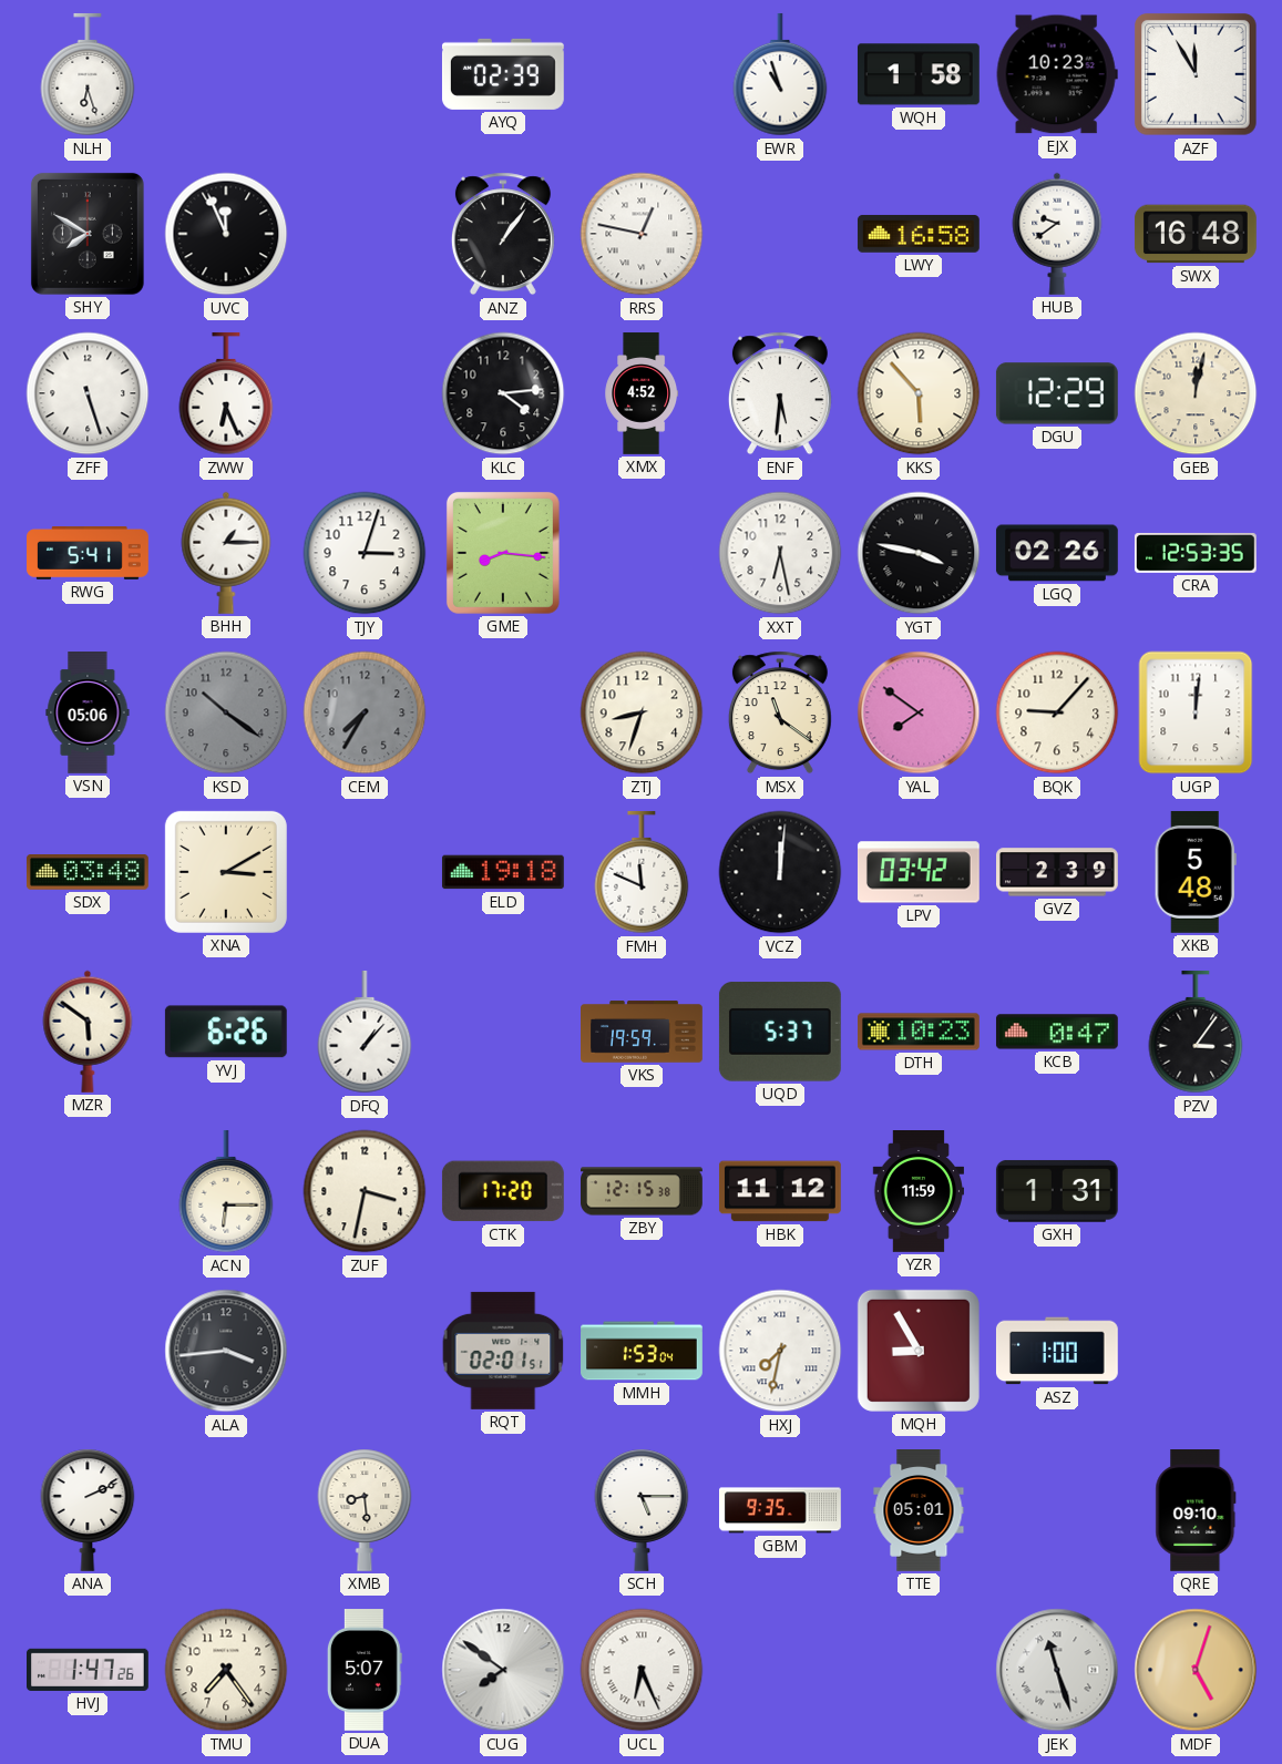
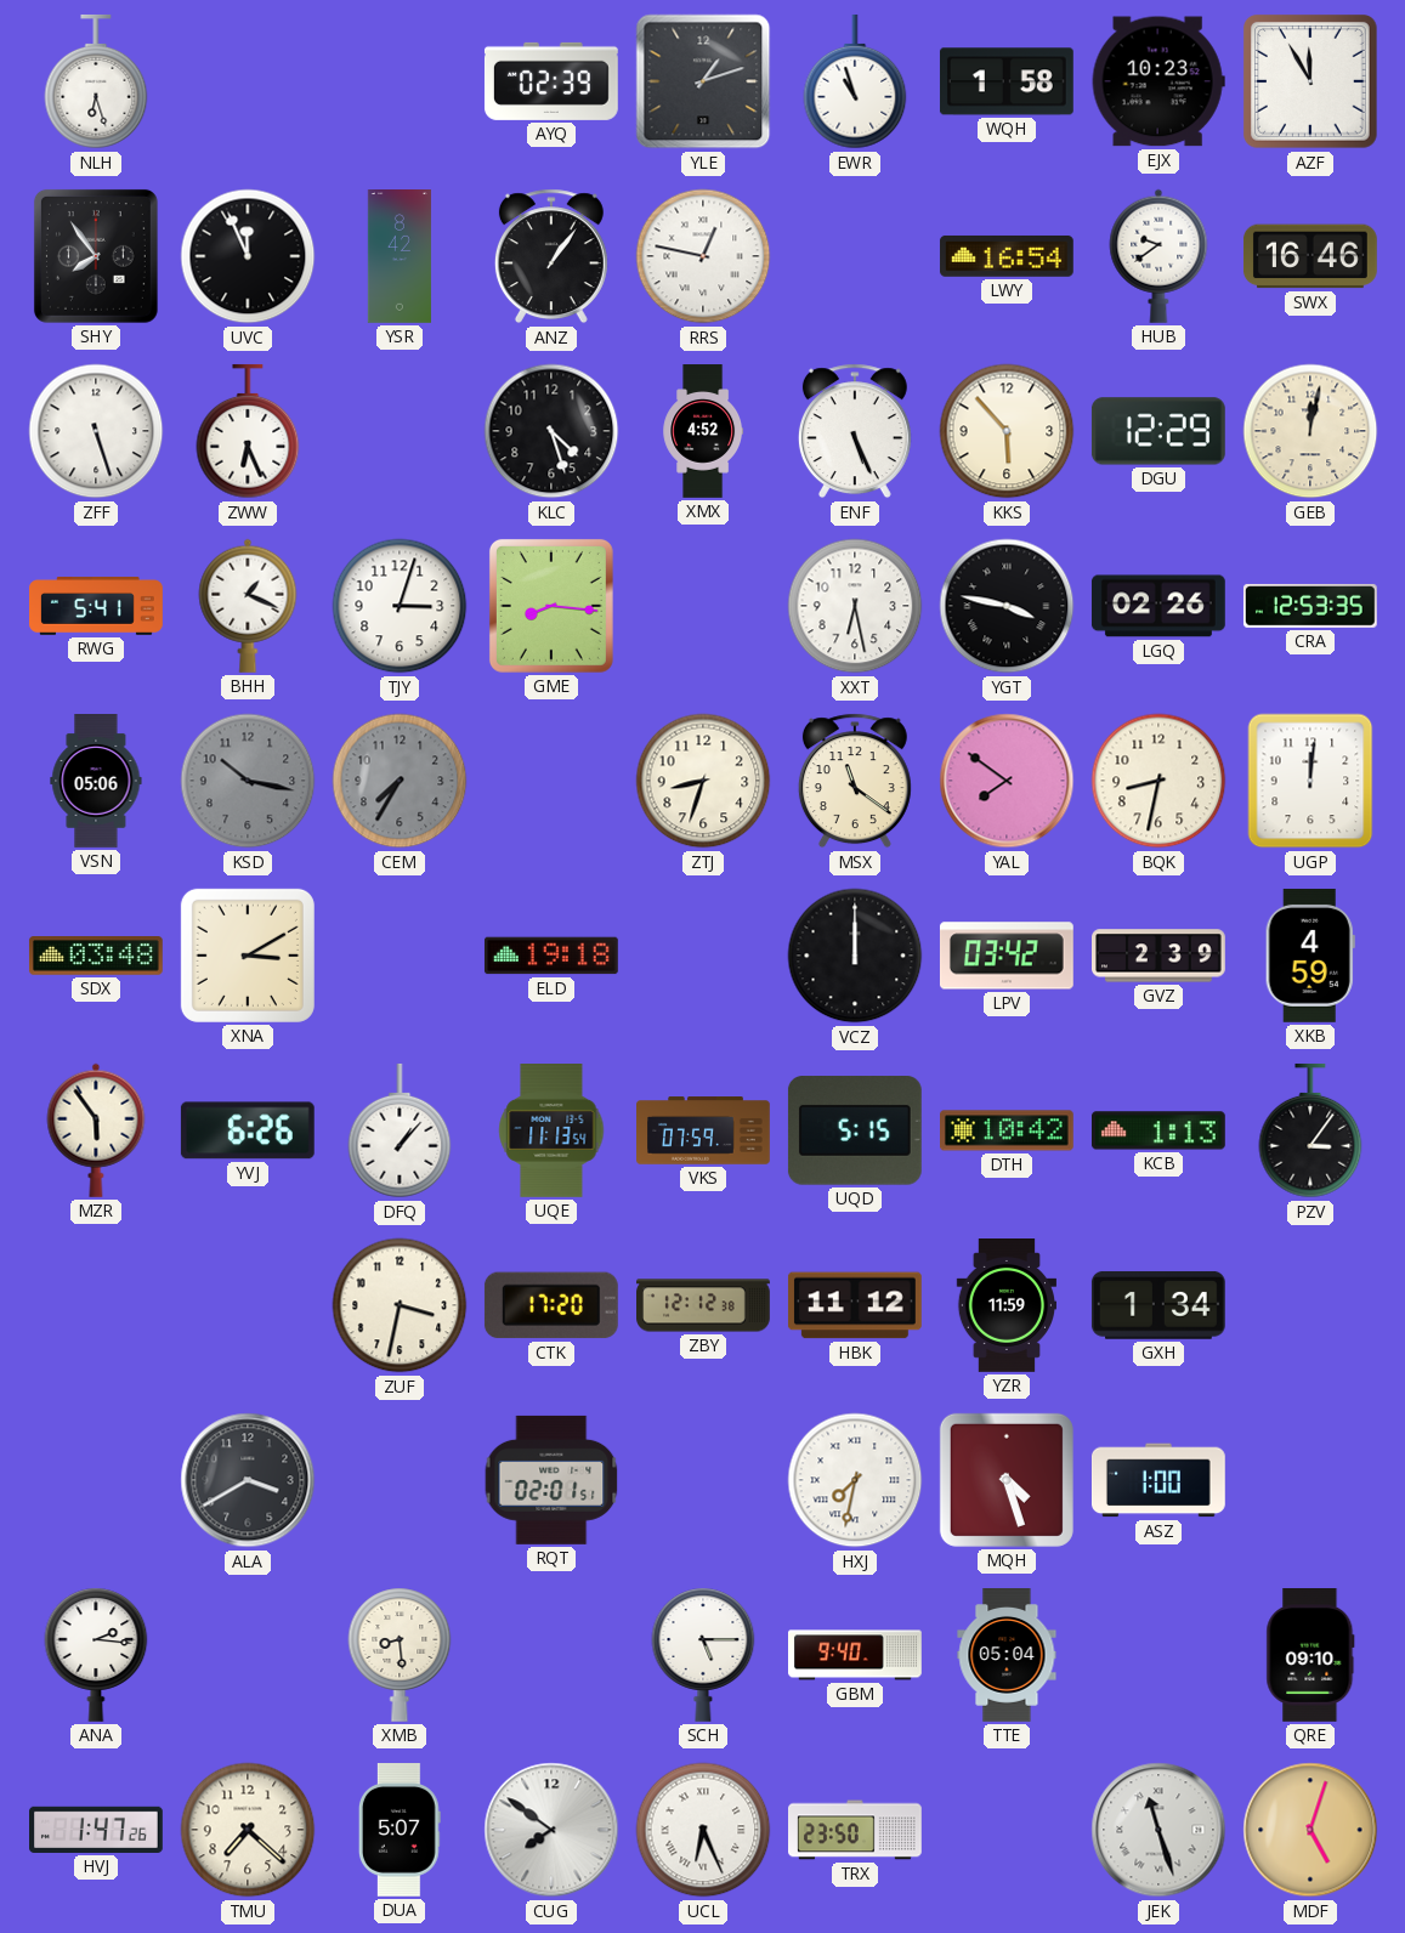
YLE: none -> 1:12 (703, 81)
SHY: 7:50 -> 7:54 (96, 256)
YSR: none -> 8:42 (400, 257)
LWY: 16:58 -> 16:54 (1007, 256)
SWX: 16:48 -> 16:46 (1310, 256)
KLC: 4:14 -> 4:27 (551, 431)
ENF: 5:31 -> 5:26 (855, 431)
BHH: 1:15 -> 1:19 (248, 606)
KSD: 10:21 -> 10:17 (248, 781)
BQK: 9:07 -> 8:32 (1158, 781)
FMH: 11:49 -> none (642, 873)
VCZ: 12:01 -> 12:00 (855, 956)
XKB: 5:48 -> 4:59 (1310, 956)
MZR: 5:51 -> 5:54 (96, 1130)
UQE: none -> 11:13 (551, 1132)
VKS: 19:59 -> 07:59 (704, 1130)
UQD: 5:37 -> 5:15 (855, 1130)
DTH: 10:23 -> 10:42 (1008, 1130)
KCB: 0:47 -> 1:13 (1158, 1130)
ACN: 6:15 -> none (226, 1192)
ZBY: 12:15 -> 12:12 (704, 1305)
GXH: 1:31 -> 1:34 (1158, 1305)
ALA: 3:44 -> 3:40 (248, 1480)
MMH: 1:53 -> none (642, 1351)
MQH: 8:55 -> 4:27 (1007, 1480)
ANA: 2:11 -> 2:16 (96, 1655)
GBM: 9:35 -> 9:40 (856, 1655)
TTE: 05:01 -> 05:04 (1007, 1656)
TMU: 7:24 -> 7:22 (248, 1830)
TRX: none -> 23:50 (856, 1830)
